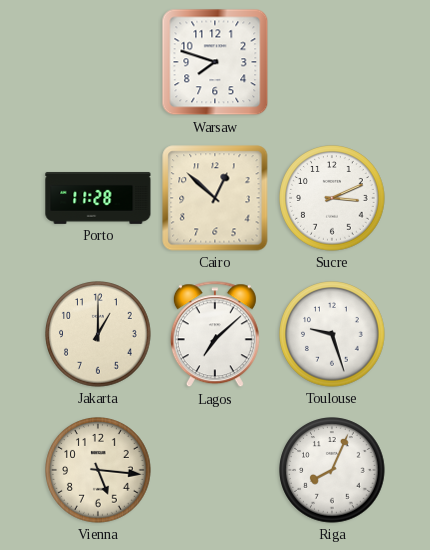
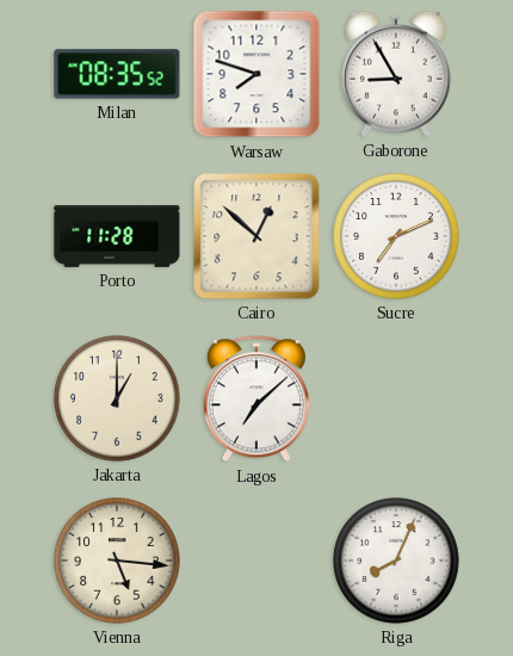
Milan: none -> 08:35 (117, 74)
Gaborone: none -> 8:55 (396, 74)
Sucre: 3:11 -> 7:11 (396, 236)
Toulouse: 9:27 -> none (332, 334)
